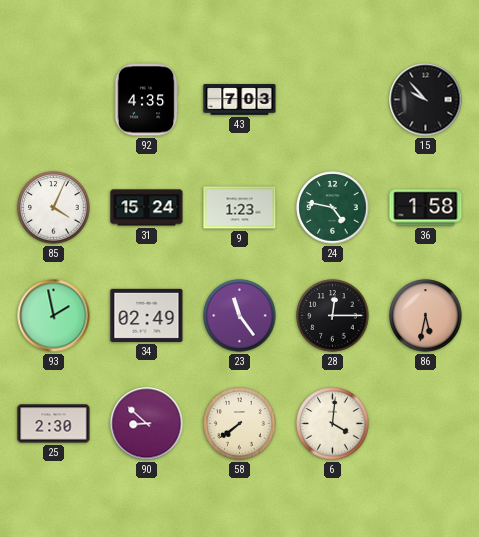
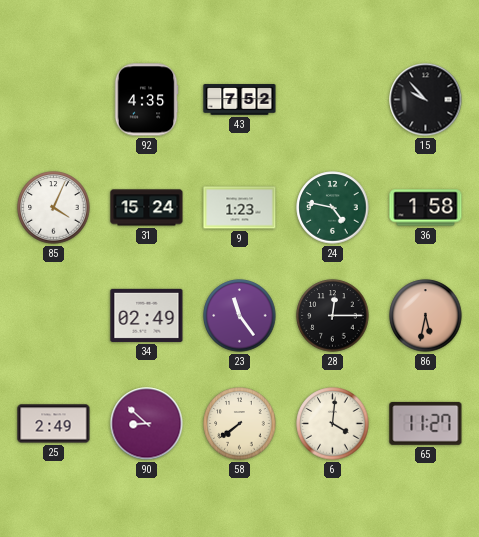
43: 7:03 -> 7:52 (240, 100)
93: 1:58 -> none (54, 316)
25: 2:30 -> 2:49 (54, 424)
65: none -> 11:27 (426, 423)
